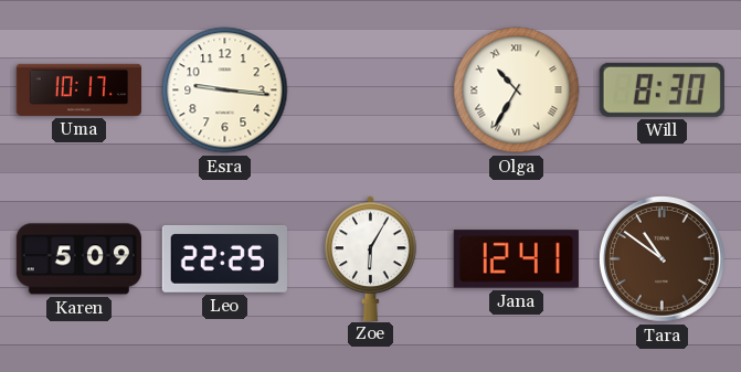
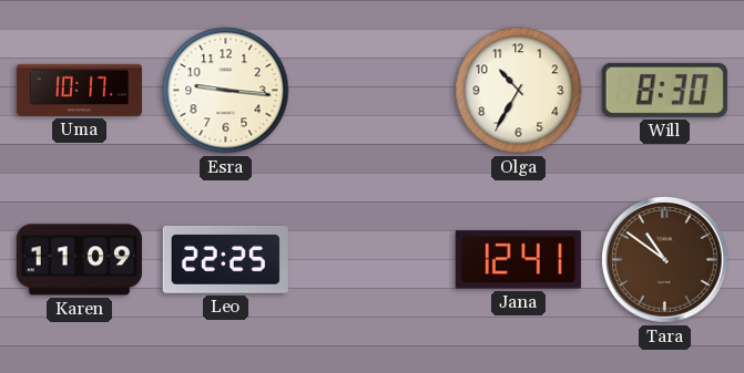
Olga numerals: Roman -> Arabic (519, 91)
Karen: 5:09 -> 11:09 (79, 260)
Zoe: 6:05 -> none (371, 258)
